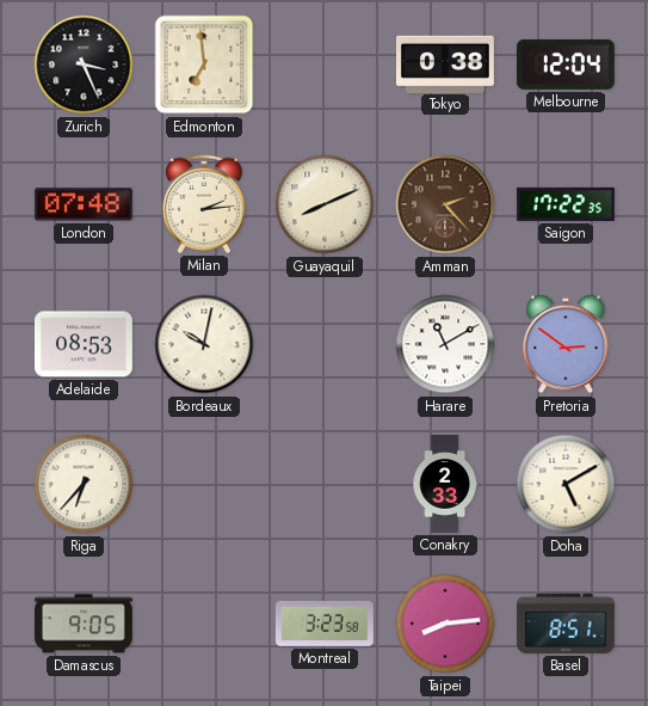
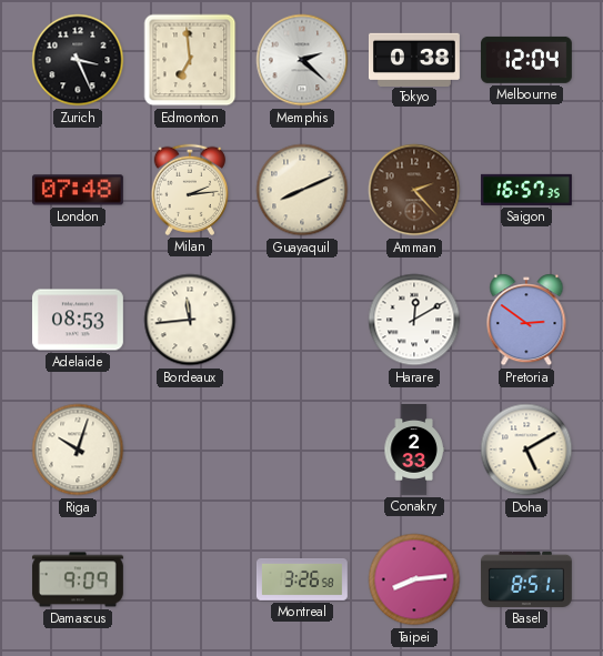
Memphis: none -> 2:22 (302, 60)
Saigon: 17:22 -> 16:57 (526, 190)
Bordeaux: 10:02 -> 11:44 (190, 320)
Harare: 11:10 -> 12:10 (414, 320)
Riga: 6:37 -> 10:03 (78, 450)
Damascus: 9:05 -> 9:09 (78, 579)
Montreal: 3:23 -> 3:26 (302, 579)
